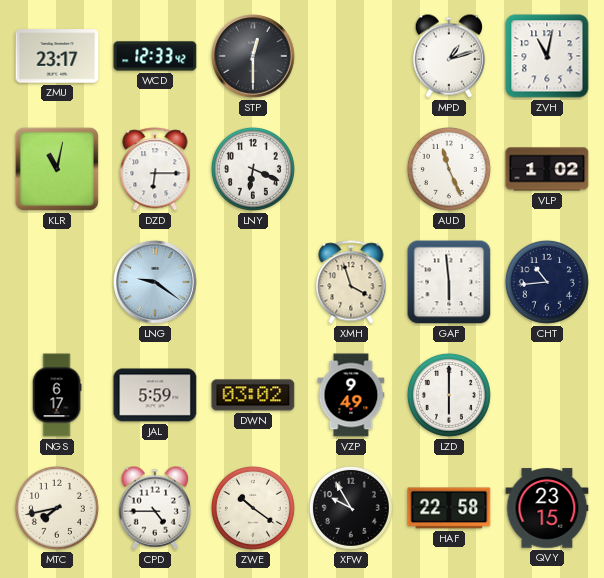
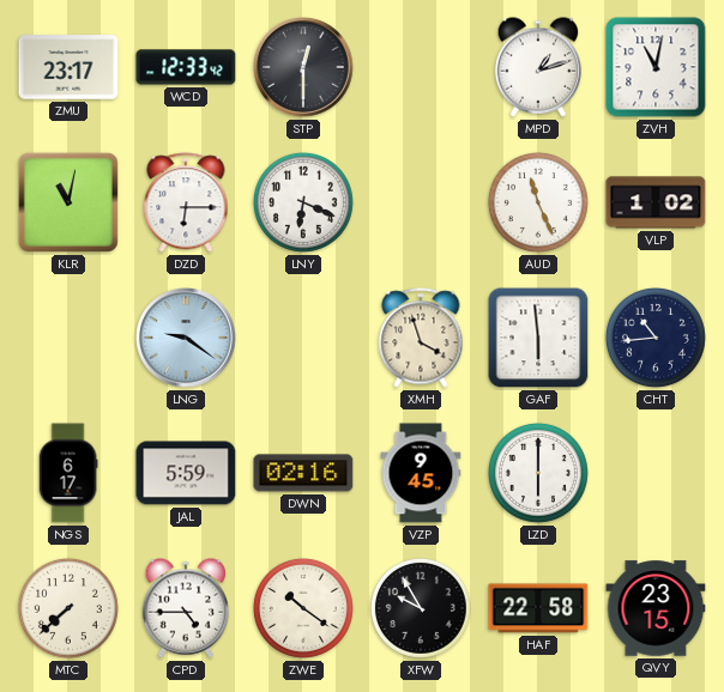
DWN: 03:02 -> 02:16 (303, 473)
VZP: 9:49 -> 9:45 (421, 473)
MTC: 7:43 -> 7:38 (68, 608)
